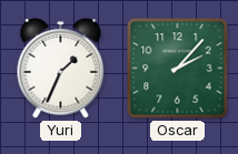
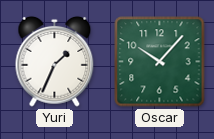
Oscar: 2:07 -> 10:07 (160, 62)
